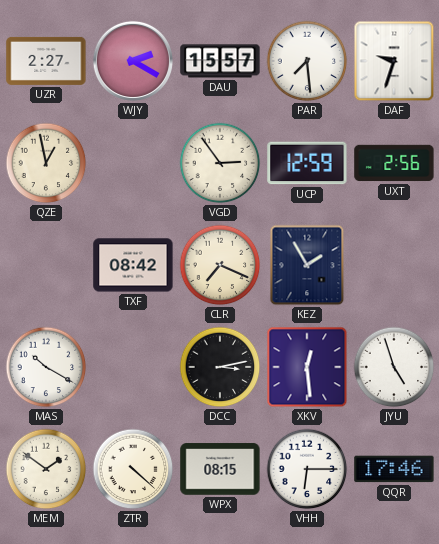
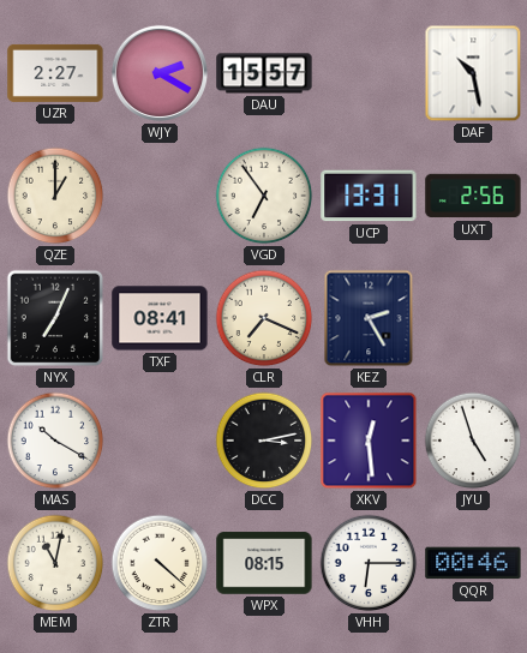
PAR: 7:29 -> none (307, 61)
DAF: 9:33 -> 10:28 (473, 73)
QZE: 12:58 -> 1:00 (55, 196)
VGD: 2:54 -> 6:54 (264, 196)
UCP: 12:59 -> 13:31 (369, 196)
NYX: none -> 7:04 (55, 318)
TXF: 08:42 -> 08:41 (160, 318)
KEZ: 1:55 -> 2:25 (369, 318)
MEM: 1:51 -> 11:02 (55, 563)
QQR: 17:46 -> 00:46 (473, 563)
